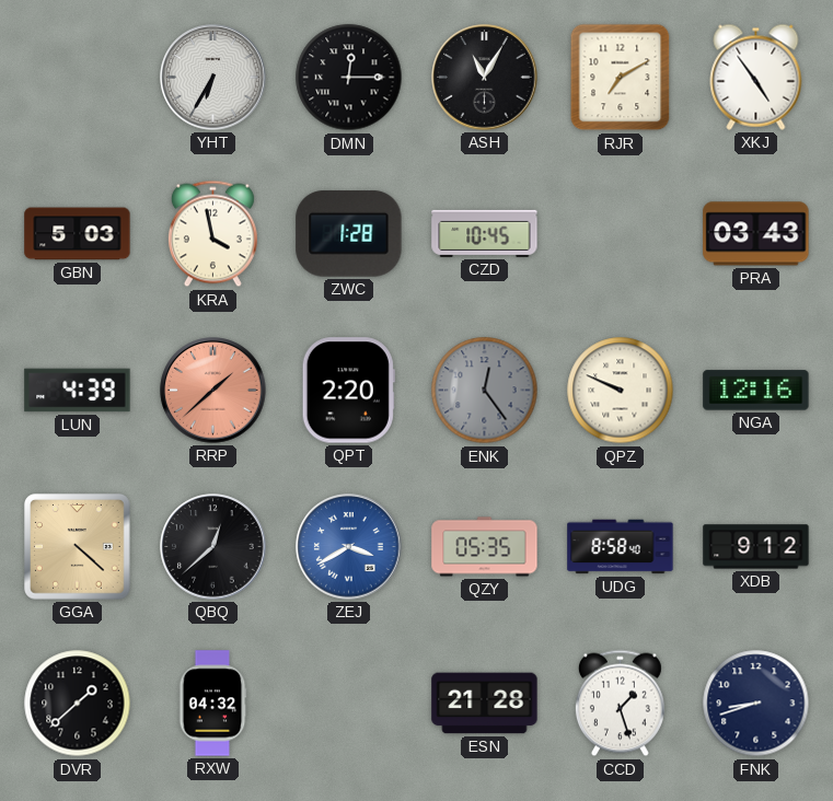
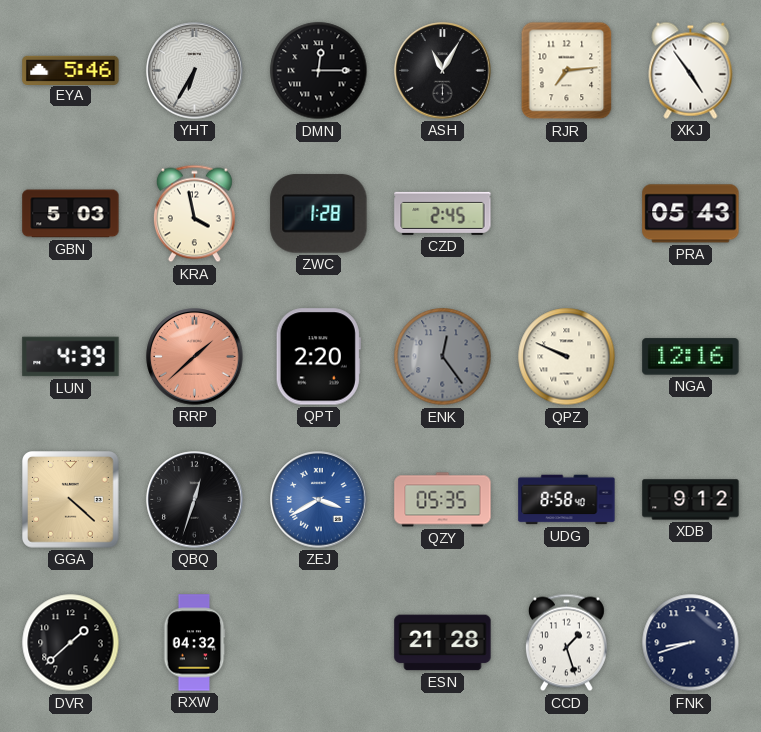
EYA: none -> 5:46 (71, 70)
RJR: 7:10 -> 7:14 (567, 71)
CZD: 10:45 -> 2:45 (443, 213)
PRA: 03:43 -> 05:43 (691, 214)
QBQ: 12:38 -> 12:33 (195, 500)
